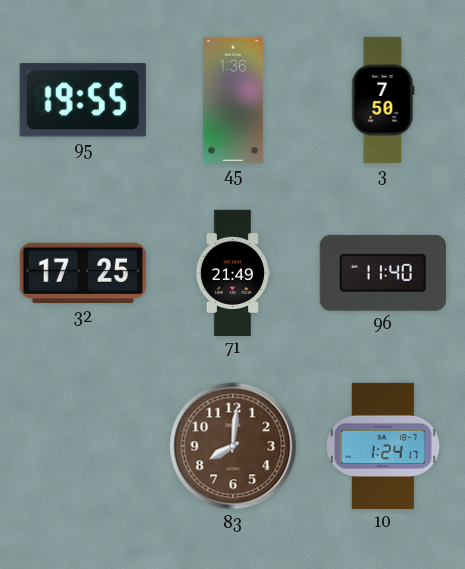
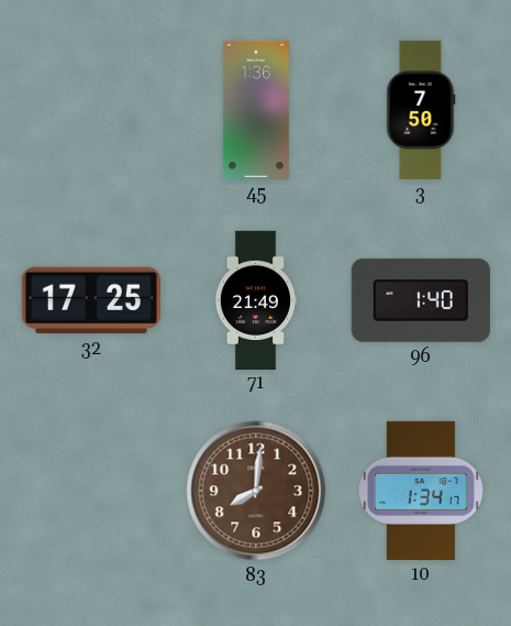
95: 19:55 -> none (83, 100)
96: 11:40 -> 1:40 (421, 300)
10: 1:24 -> 1:34 (421, 491)
